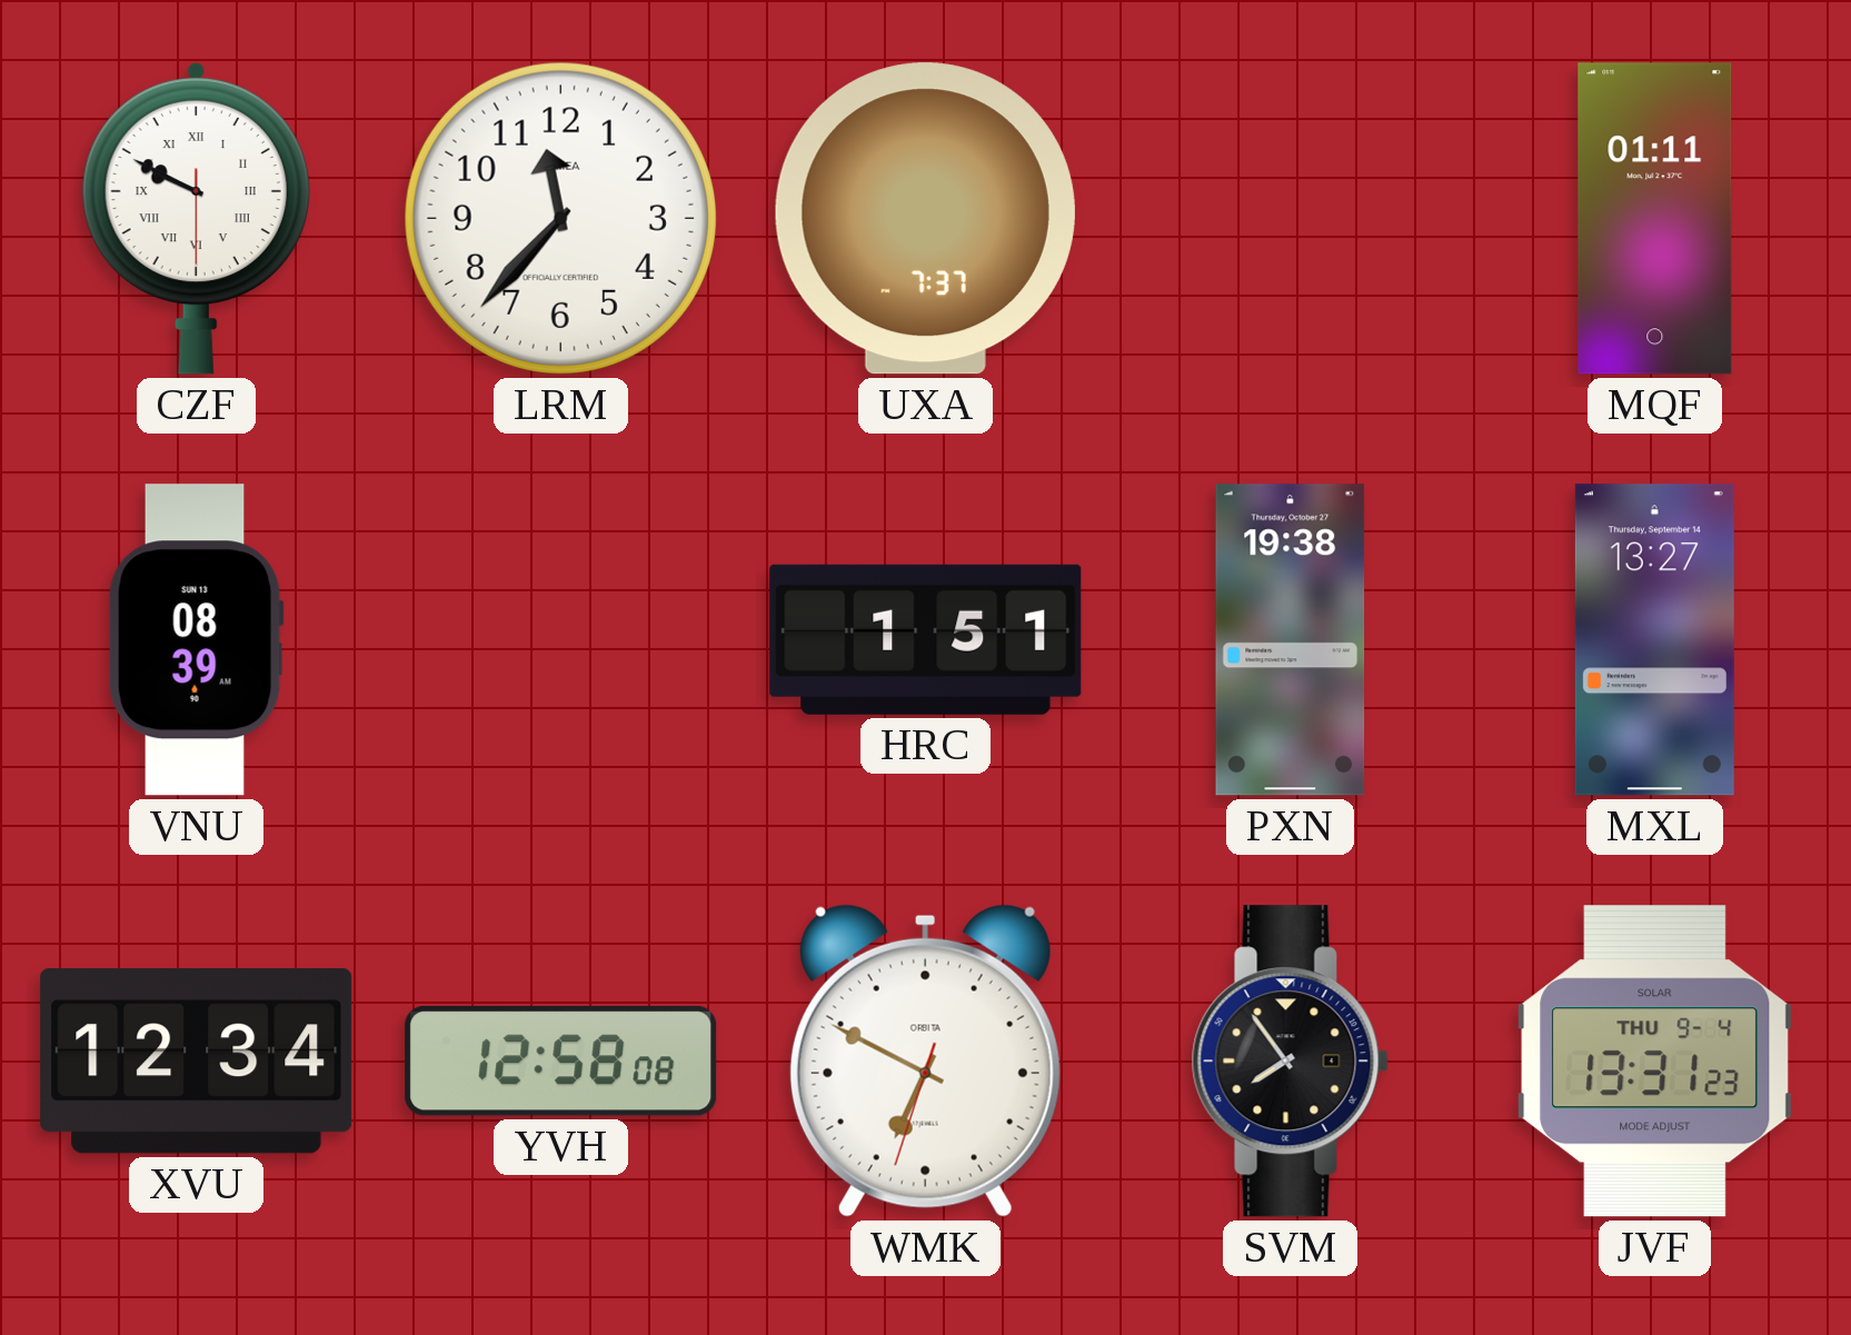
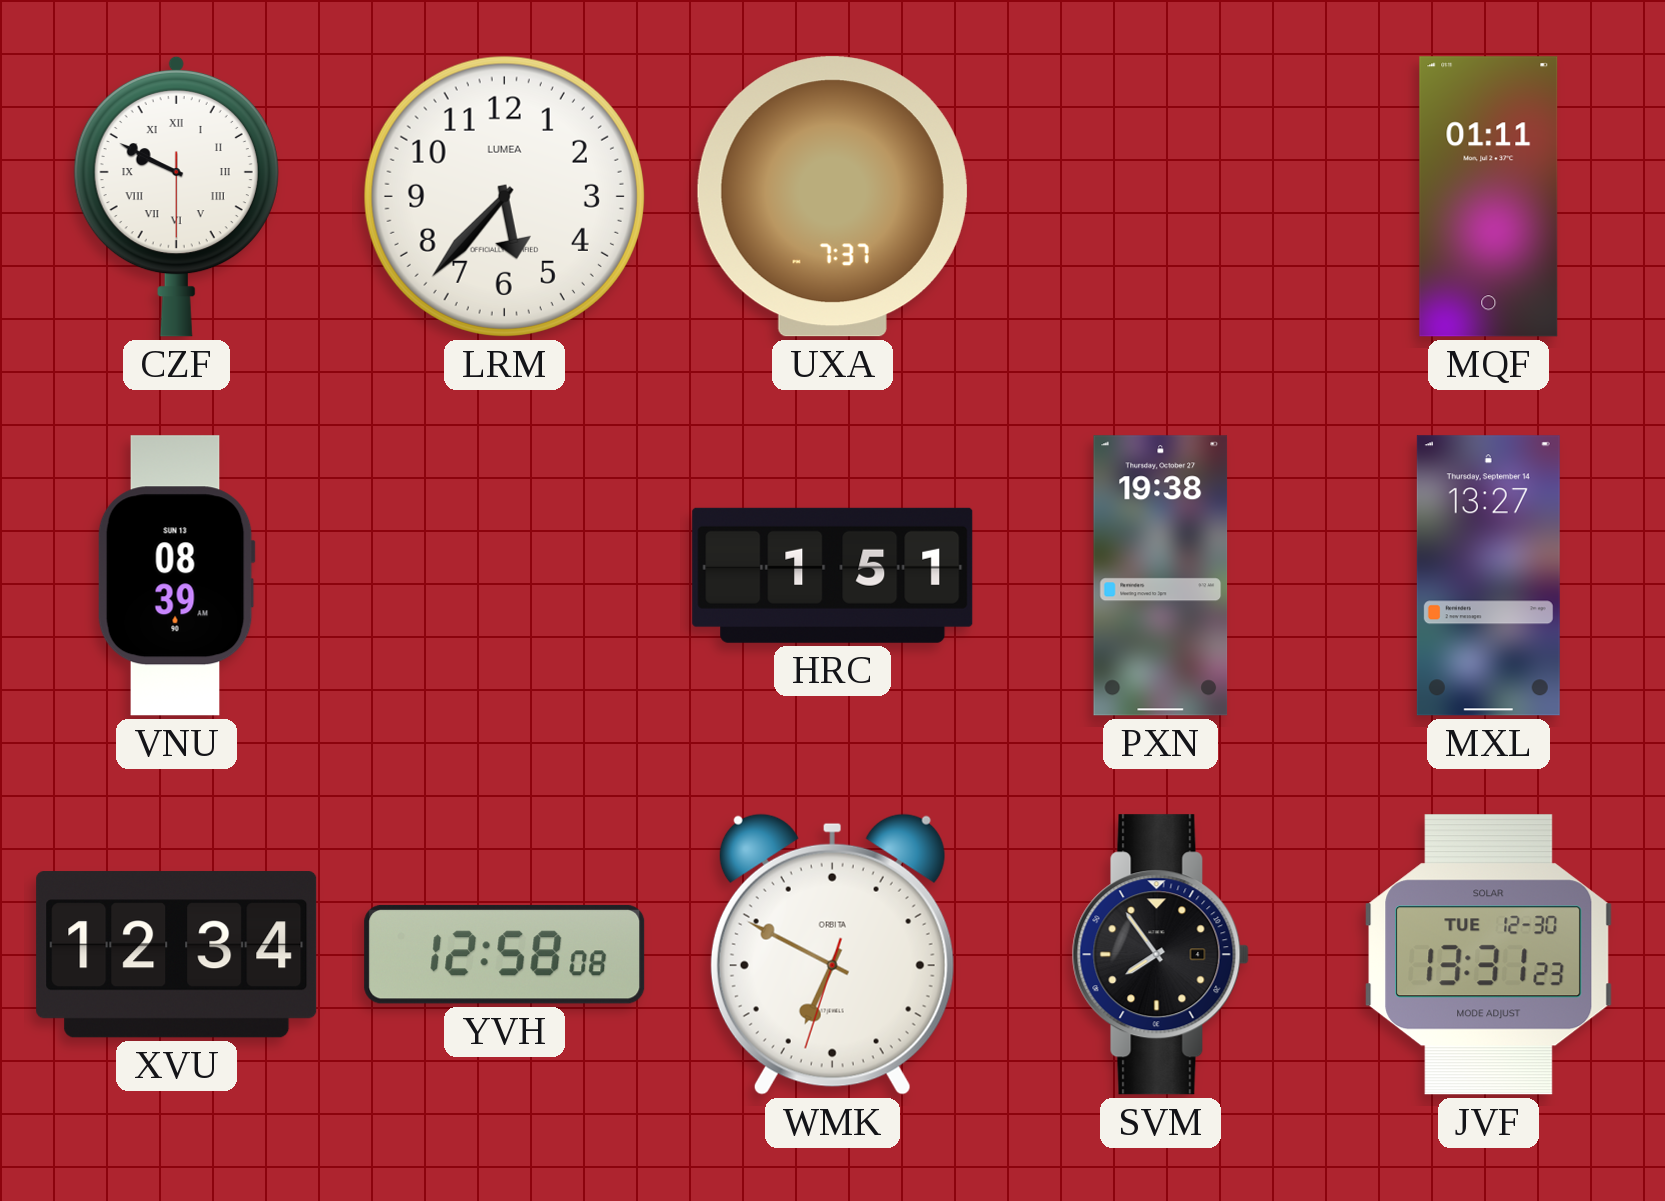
LRM: 11:37 -> 5:37 (504, 196)
JVF date: THU 9-4 -> TUE 12-30 (1489, 955)
